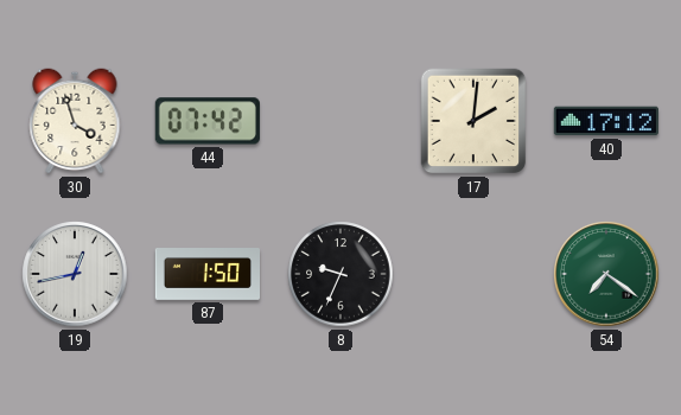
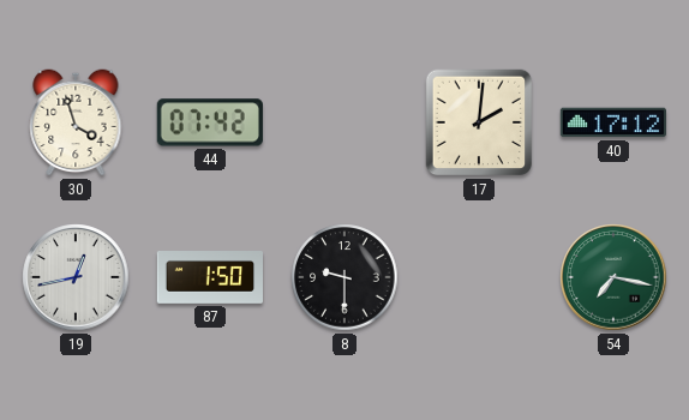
8: 9:34 -> 9:30 (344, 277)
54: 7:21 -> 7:17 (613, 277)
